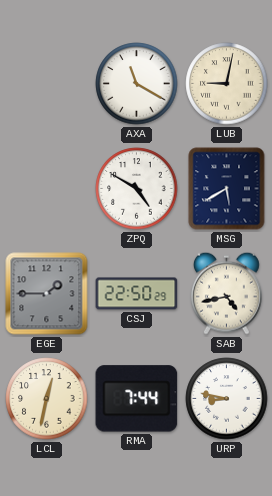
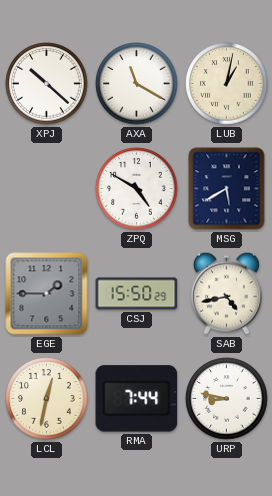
XPJ: none -> 10:22 (47, 84)
LUB: 9:02 -> 1:02 (227, 84)
CSJ: 22:50 -> 15:50 (137, 294)
